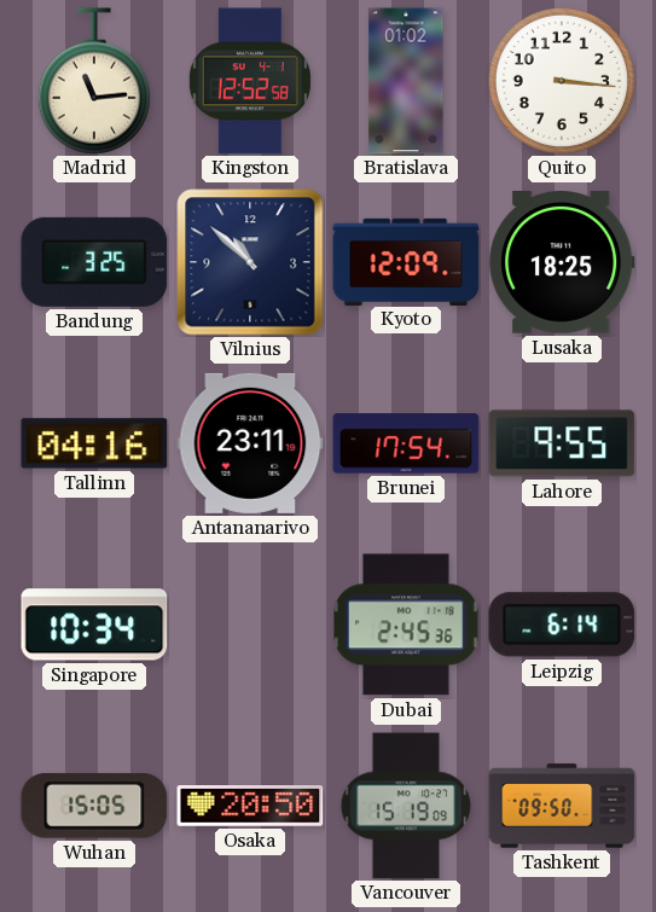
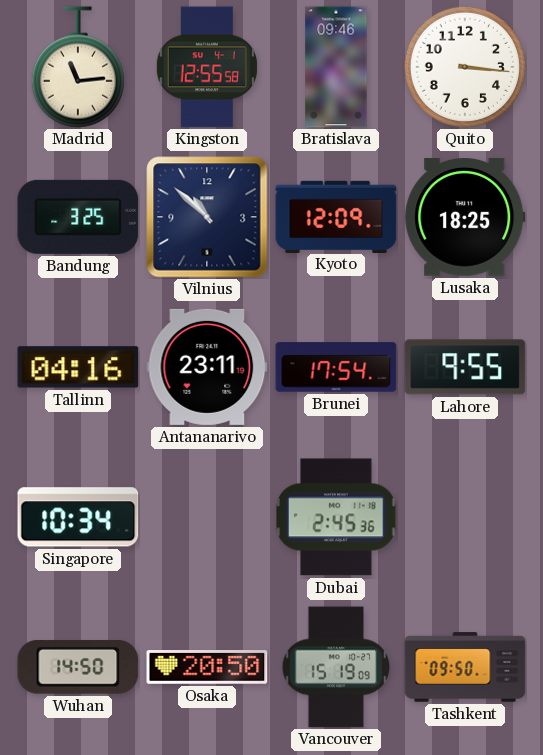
Kingston: 12:52 -> 12:55 (207, 67)
Bratislava: 01:02 -> 09:46 (336, 67)
Leipzig: 6:14 -> none (562, 625)
Wuhan: 15:05 -> 14:50 (78, 667)
